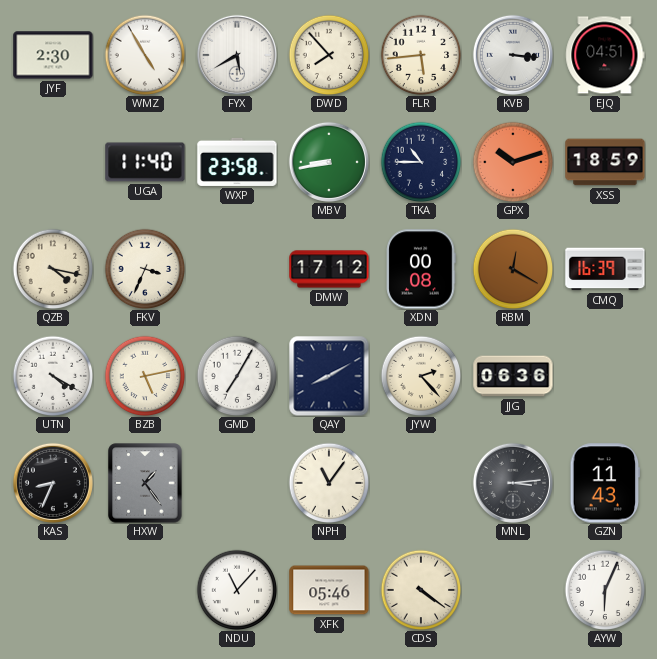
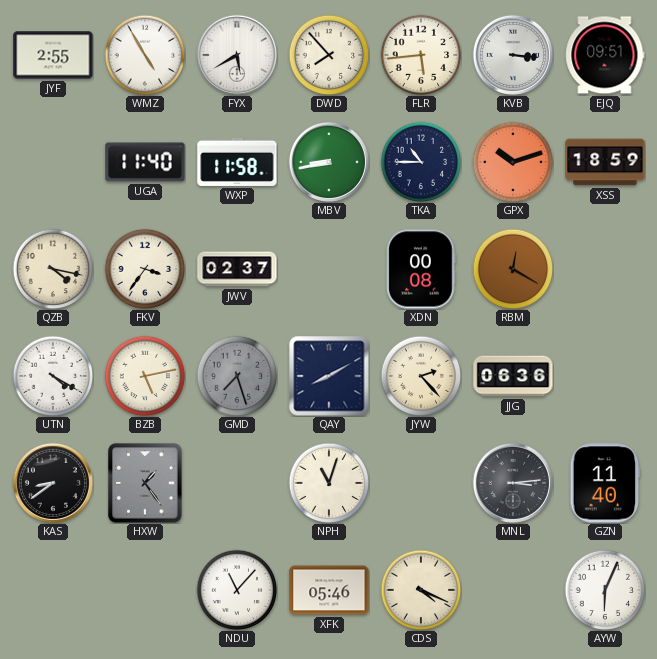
JYF: 2:30 -> 2:55 (53, 55)
EJQ: 04:51 -> 09:51 (605, 55)
WXP: 23:58 -> 11:58 (237, 162)
FKV: 3:34 -> 3:36 (145, 269)
JWV: none -> 02:37 (237, 269)
DMW: 17:12 -> none (329, 269)
CMQ: 16:39 -> none (605, 269)
GMD: 7:05 -> 7:27 (237, 376)
GMD dial: white -> grey (237, 376)
KAS: 8:34 -> 8:39 (53, 483)
NPH: 11:06 -> 11:03 (329, 483)
GZN: 11:43 -> 11:40 (605, 483)
CDS: 4:21 -> 4:19 (421, 590)
